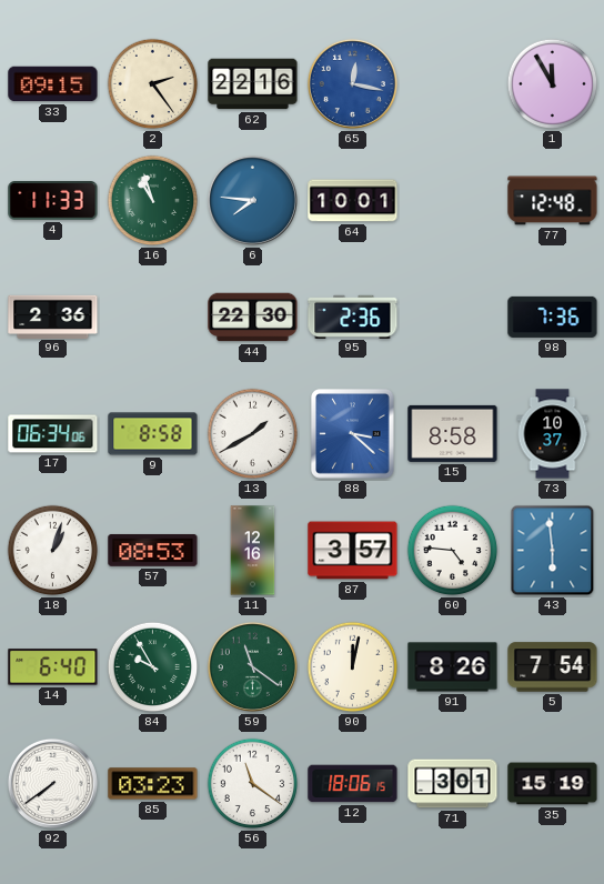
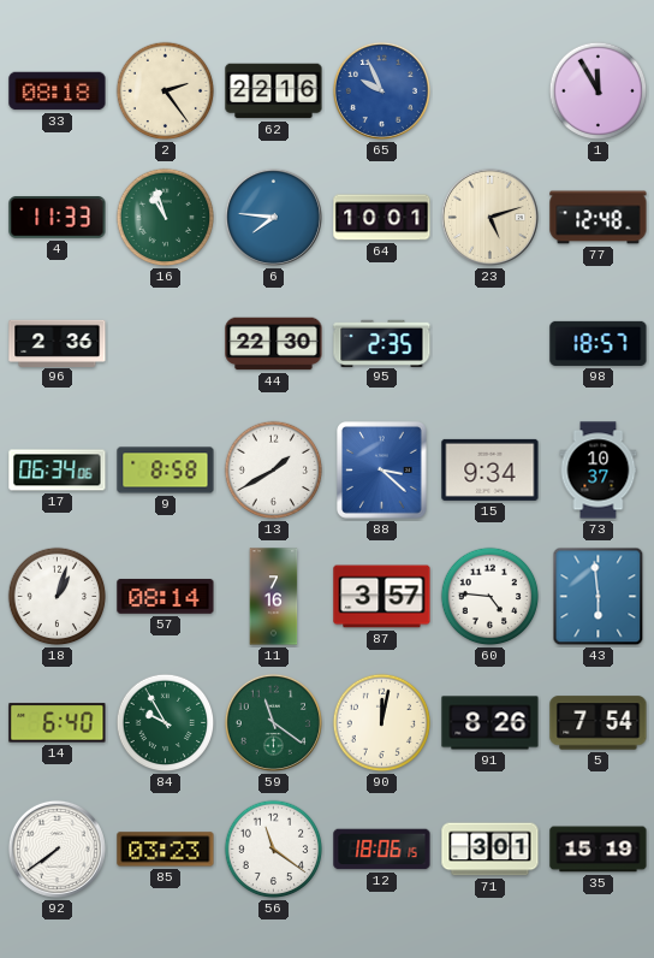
33: 09:15 -> 08:18 (58, 91)
65: 12:17 -> 9:56 (381, 90)
23: none -> 5:12 (489, 217)
95: 2:36 -> 2:35 (382, 343)
98: 7:36 -> 18:57 (599, 343)
15: 8:58 -> 9:34 (490, 469)
57: 08:53 -> 08:14 (166, 596)
11: 12:16 -> 7:16 (274, 597)
